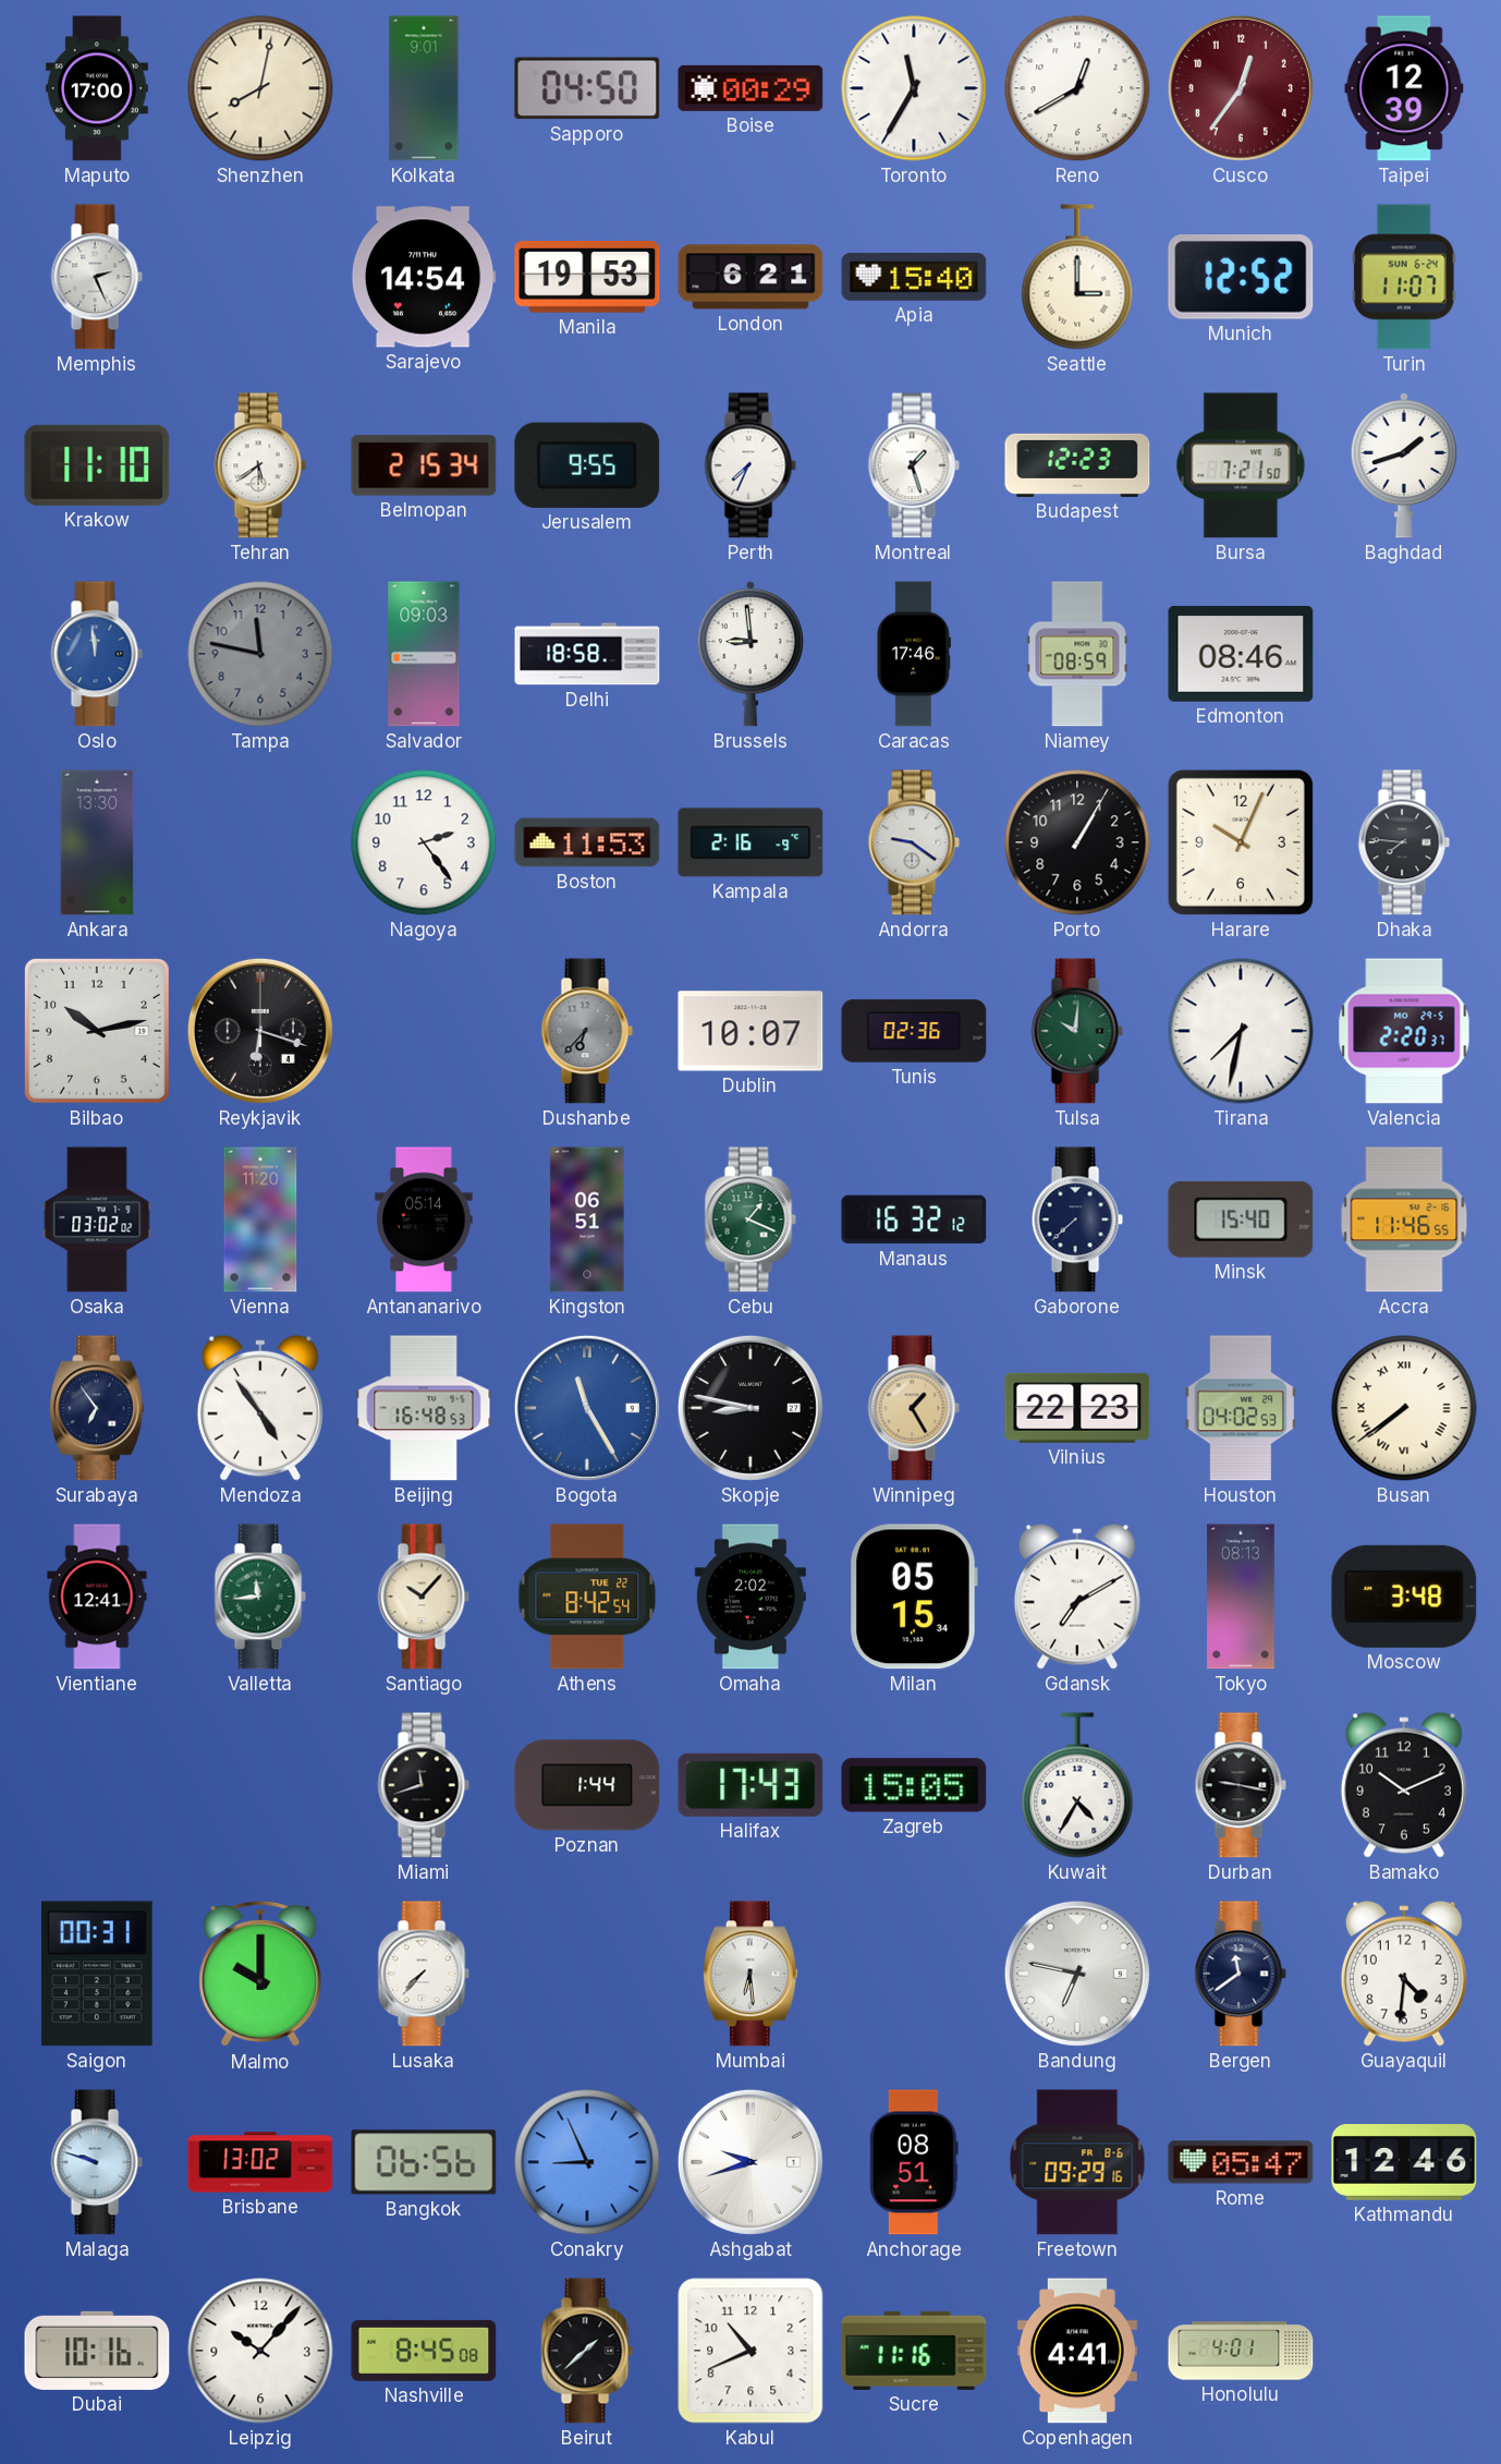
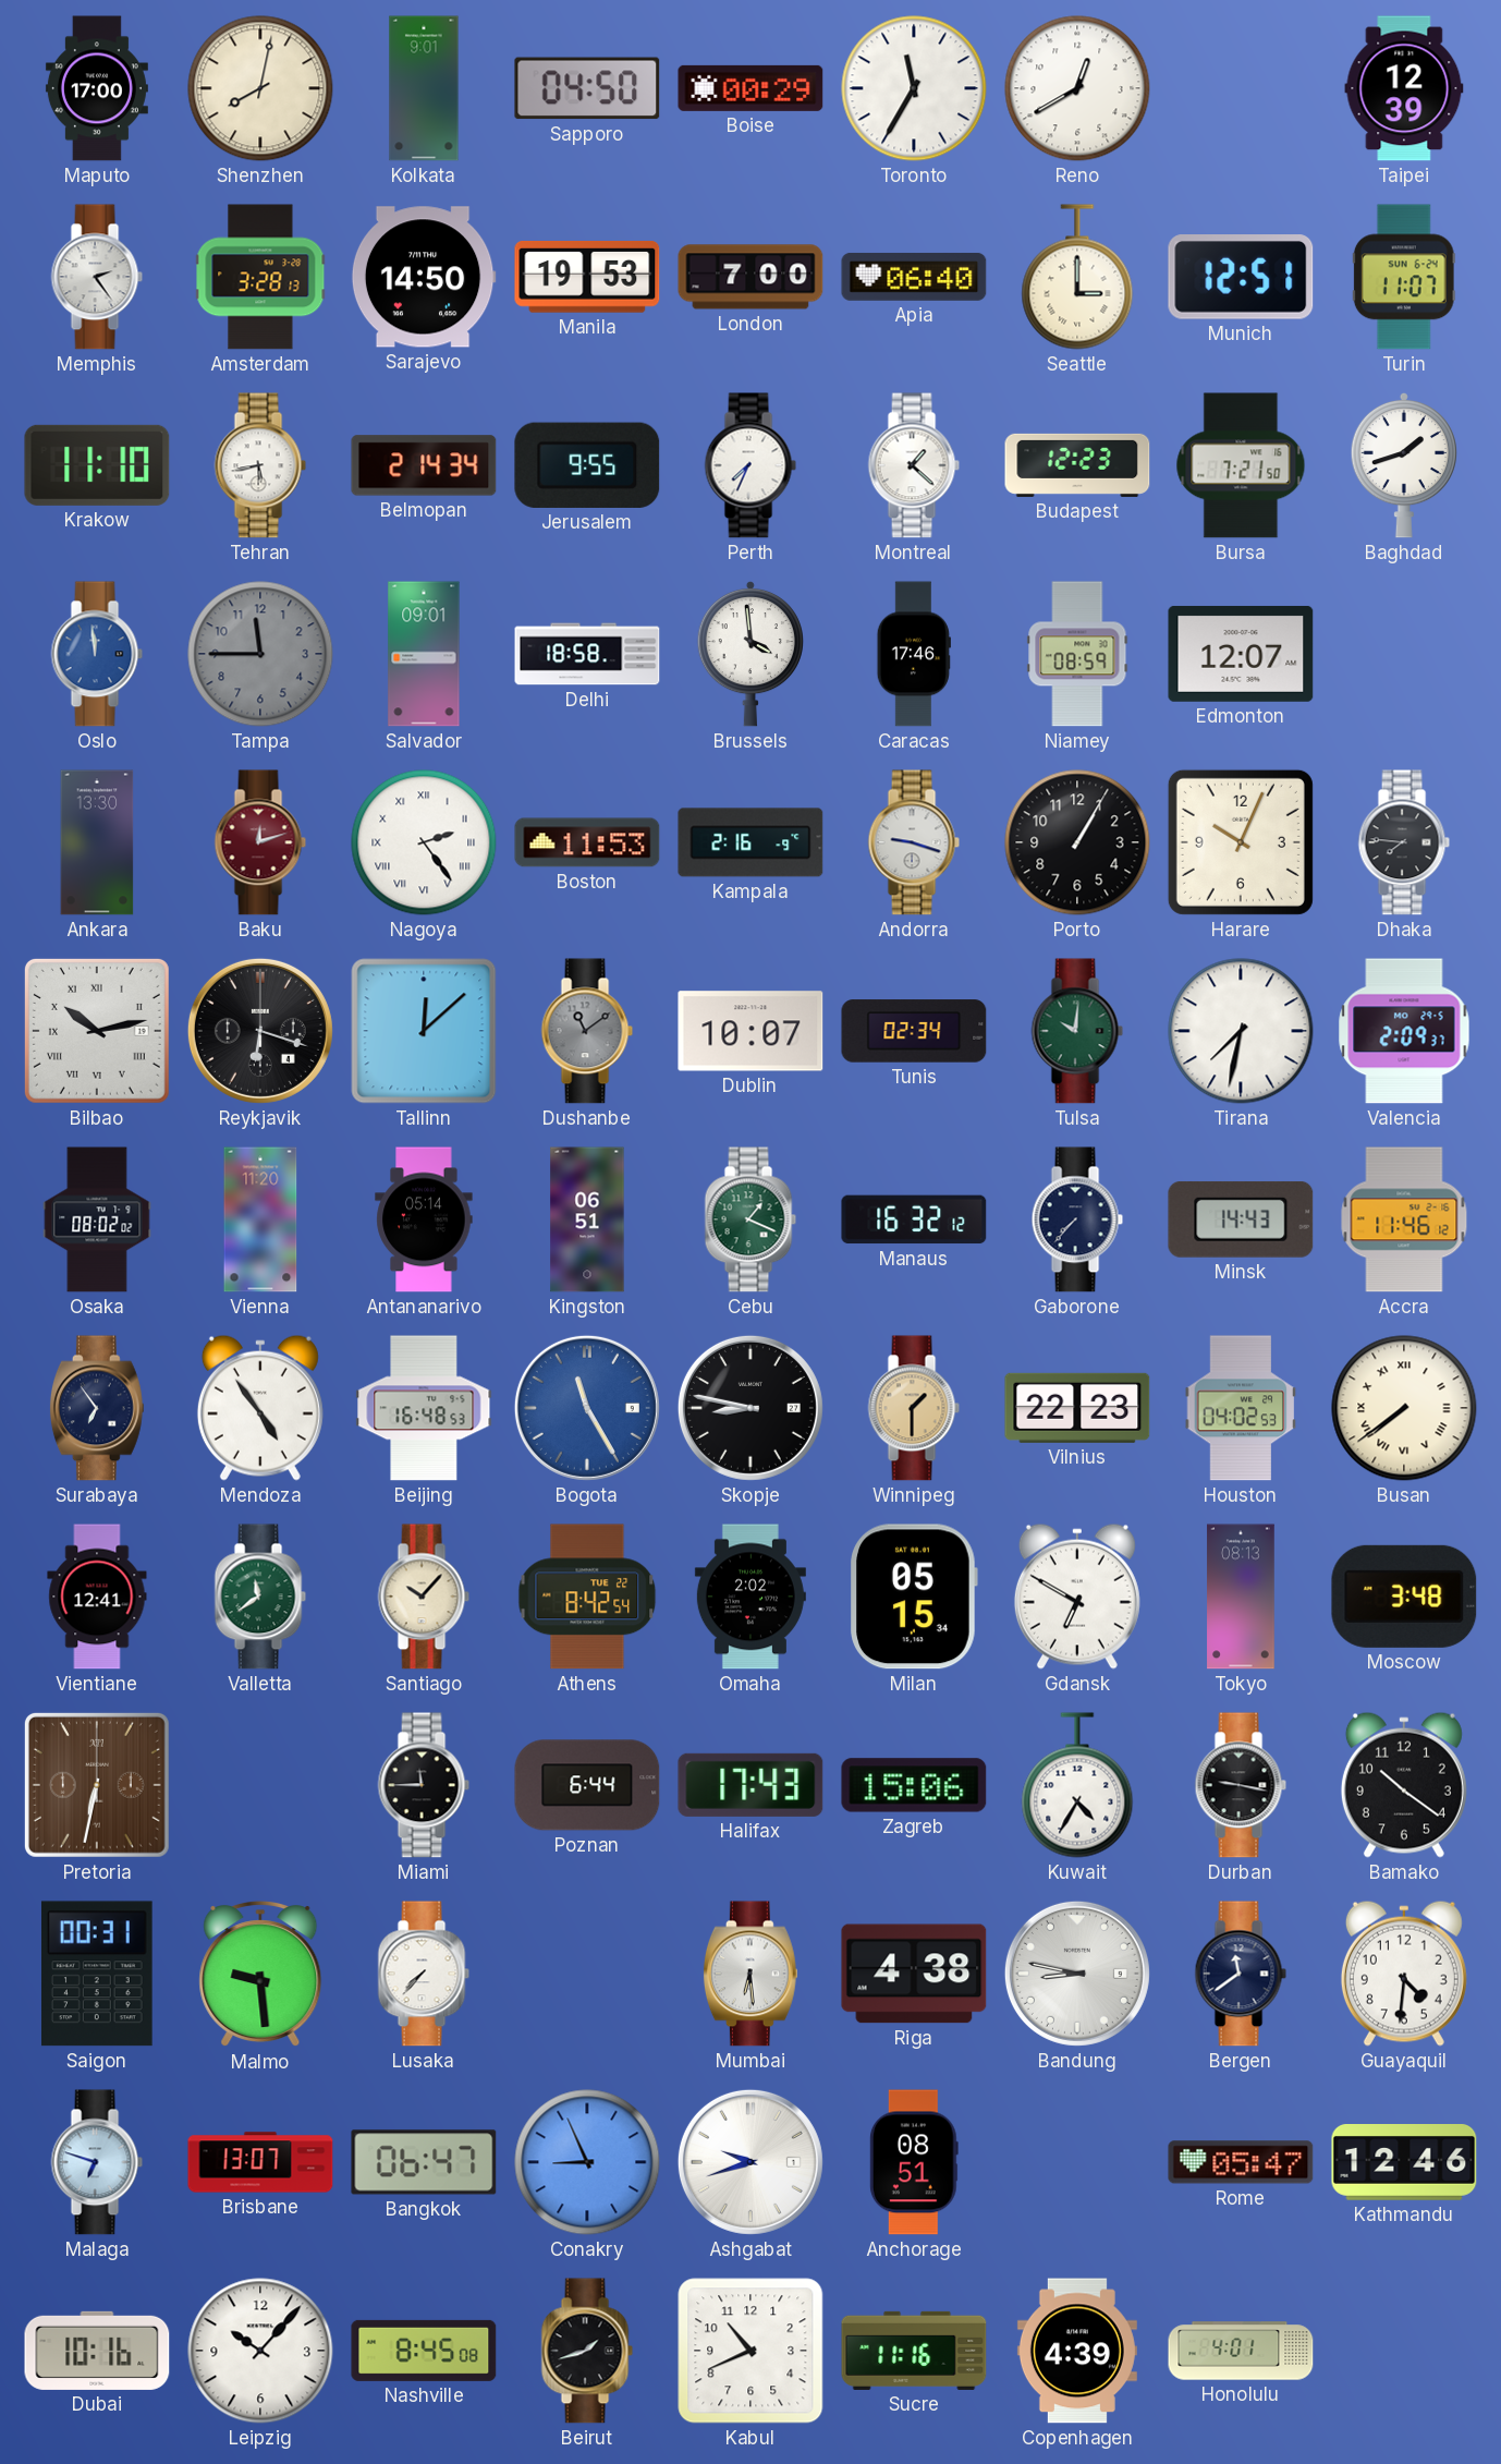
Cusco: 12:36 -> none (1241, 88)
Memphis: 2:26 -> 2:24 (97, 277)
Amsterdam: none -> 3:28 (260, 277)
Sarajevo: 14:54 -> 14:50 (424, 277)
London: 6:21 -> 7:00 (750, 277)
Apia: 15:40 -> 06:40 (914, 277)
Munich: 12:52 -> 12:51 (1241, 277)
Tehran: 5:39 -> 5:43 (260, 465)
Belmopan: 2:15 -> 2:14 (424, 465)
Montreal: 1:27 -> 1:22 (914, 465)
Tampa: 11:47 -> 11:45 (260, 654)
Salvador: 09:03 -> 09:01 (424, 654)
Brussels: 8:59 -> 3:59 (750, 654)
Edmonton: 08:46 -> 12:07 (1241, 654)
Baku: none -> 12:12 (260, 842)
Nagoya numerals: Arabic -> Roman (424, 842)
Andorra: 9:21 -> 9:18 (914, 842)
Bilbao numerals: Arabic -> Roman (97, 1031)
Tallinn: none -> 12:08 (424, 1031)
Dushanbe: 6:37 -> 11:09 (587, 1031)
Tunis: 02:36 -> 02:34 (914, 1031)
Valencia: 2:20 -> 2:09 (1404, 1031)
Osaka: 03:02 -> 08:02 (97, 1219)
Gaborone: 7:38 -> 7:37 (1077, 1219)
Minsk: 15:40 -> 14:43 (1241, 1219)
Accra: 11:46:55 -> 11:46:12 (1404, 1219)
Winnipeg: 1:25 -> 1:30 (914, 1408)
Valletta: 11:44 -> 11:39 (260, 1597)
Gdansk: 7:10 -> 6:50 (1077, 1597)
Pretoria: none -> 6:32 (97, 1785)
Miami: 11:42 -> 11:45 (424, 1785)
Poznan: 1:44 -> 6:44 (587, 1785)
Zagreb: 15:05 -> 15:06 (914, 1785)
Bamako: 10:11 -> 10:21 (1404, 1785)
Malmo: 10:00 -> 9:29 (260, 1975)
Riga: none -> 4:38 (914, 1974)
Bandung: 6:47 -> 8:47 (1077, 1974)
Malaga: 9:48 -> 6:48 (97, 2162)
Brisbane: 13:02 -> 13:07 (260, 2162)
Bangkok: 06:56 -> 06:47 (424, 2162)
Freetown: 09:29 -> none (1077, 2162)
Beirut: 1:38 -> 1:42 (587, 2351)
Copenhagen: 4:41 -> 4:39 (1077, 2351)
